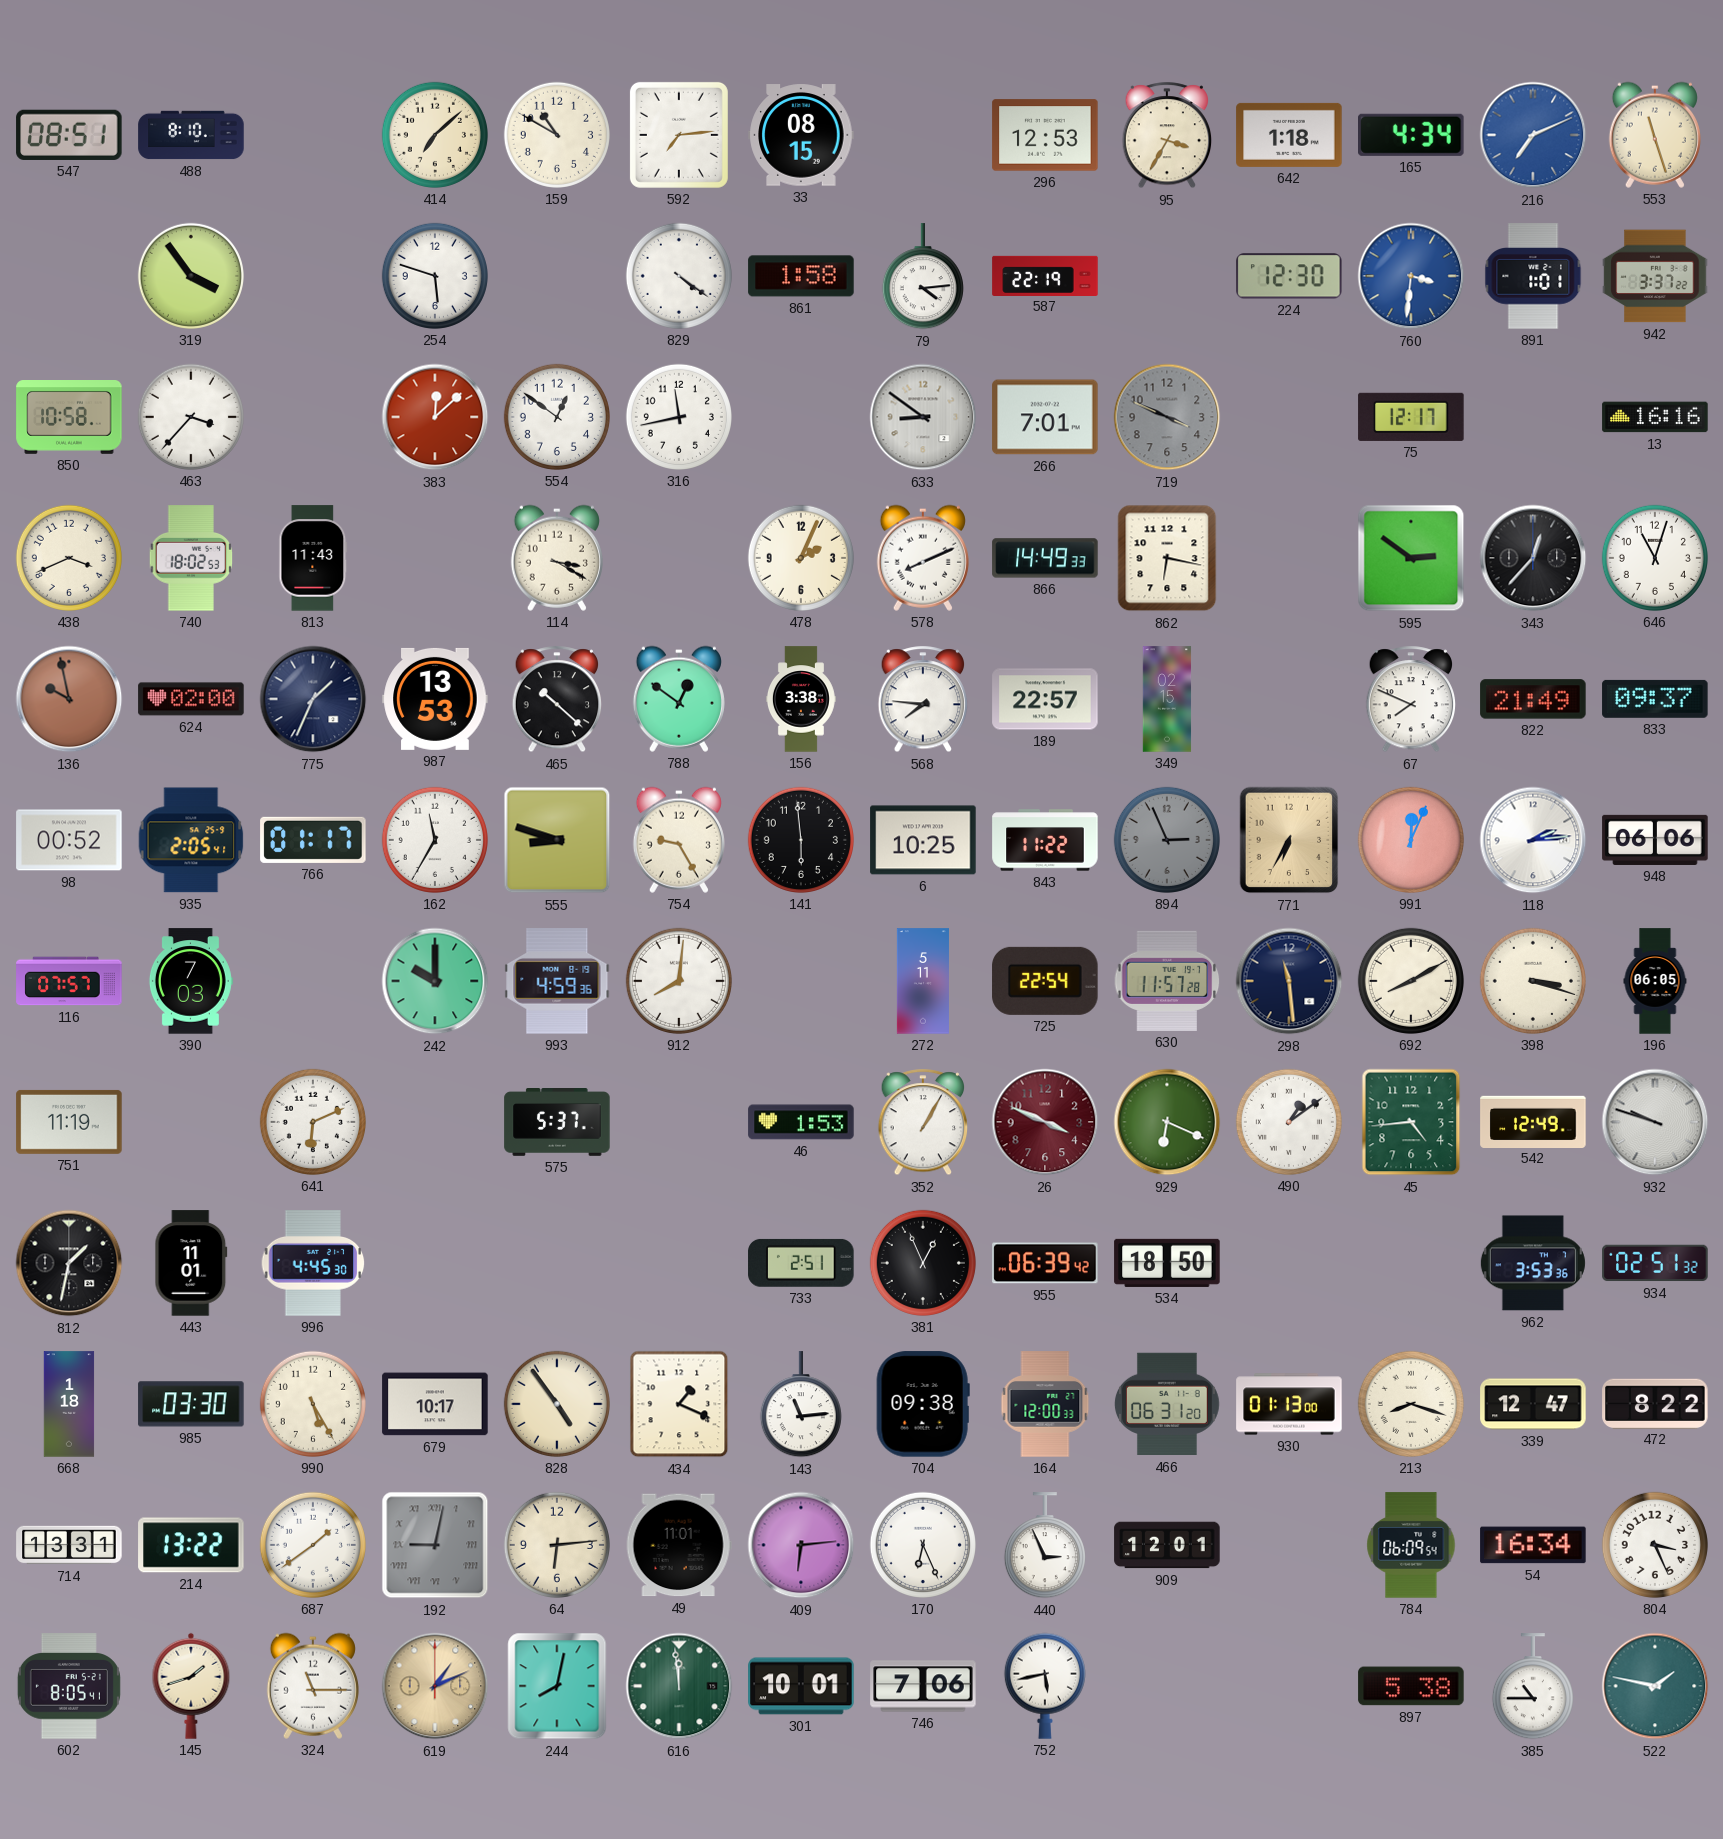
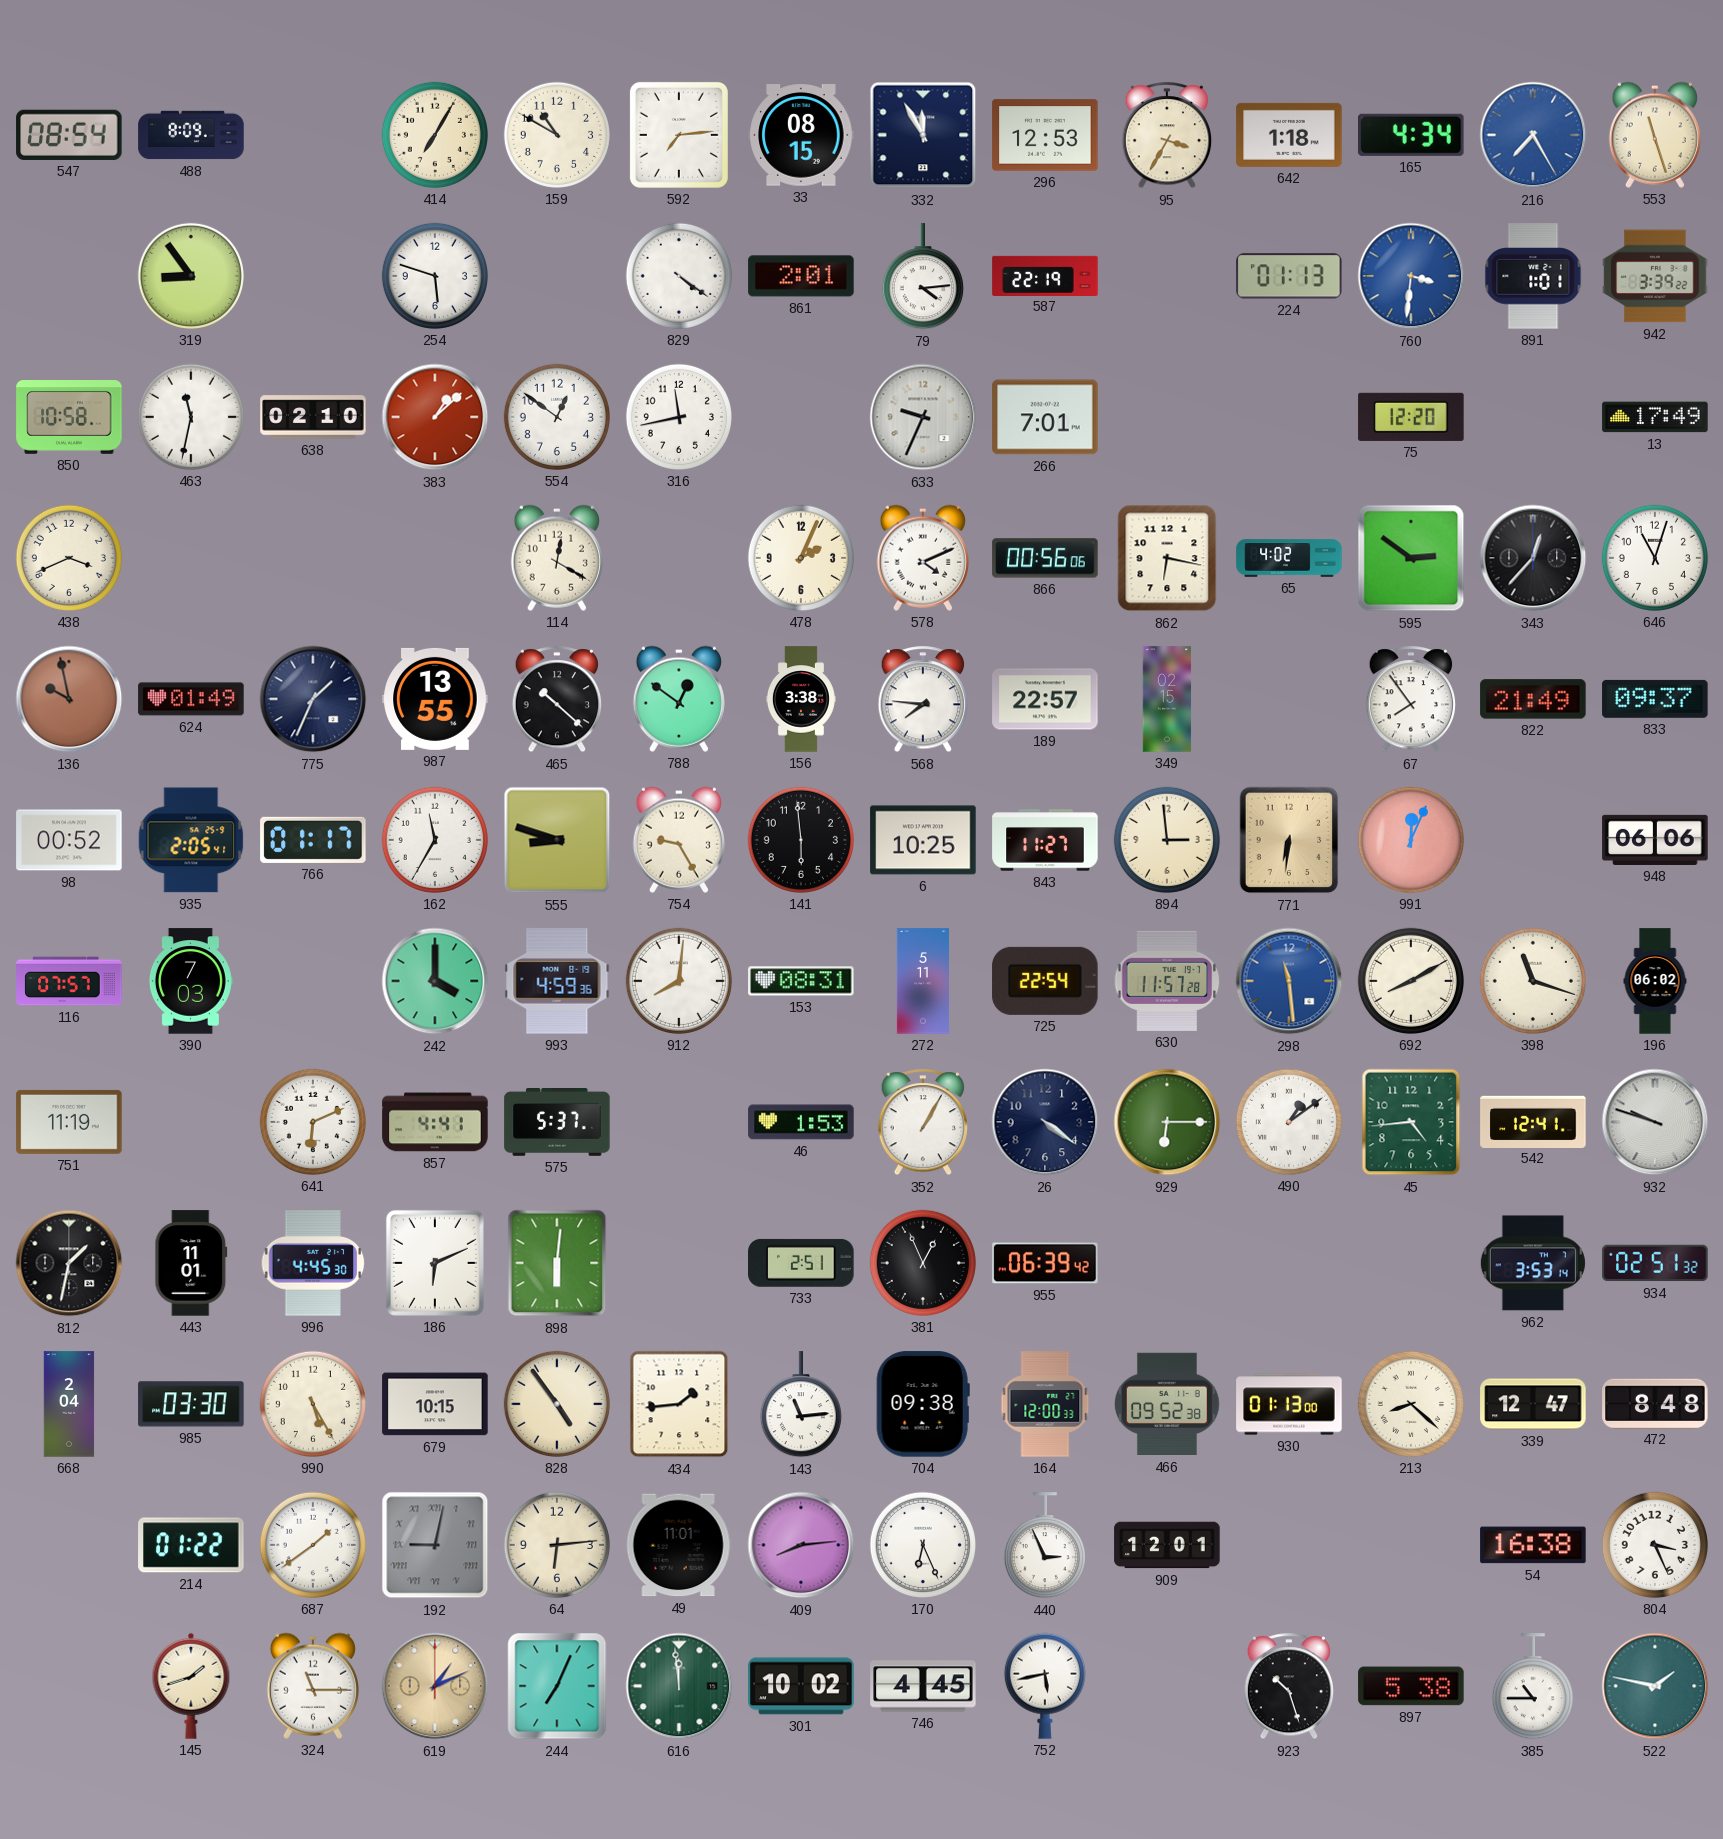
547: 08:51 -> 08:54 (69, 135)
488: 8:10 -> 8:09 (191, 135)
414: 7:08 -> 7:05 (435, 135)
332: none -> 11:55 (923, 135)
216: 7:11 -> 7:25 (1533, 135)
319: 3:54 -> 8:54 (191, 276)
861: 1:58 -> 2:01 (801, 276)
224: 12:30 -> 01:13 (1289, 276)
942: 3:37 -> 3:39 (1655, 276)
463: 3:37 -> 11:32 (191, 417)
638: none -> 02:10 (313, 417)
383: 12:08 -> 1:08 (435, 417)
633: 8:51 -> 9:34 (923, 417)
719: 3:49 -> none (1167, 417)
75: 12:17 -> 12:20 (1411, 417)
13: 16:16 -> 17:49 (1655, 417)
740: 18:02 -> none (191, 558)
813: 11:43 -> none (313, 558)
114: 3:20 -> 12:20 (557, 558)
578: 8:11 -> 4:11 (923, 558)
866: 14:49 -> 00:56 (1045, 558)
65: none -> 4:02 (1289, 558)
624: 02:00 -> 01:49 (191, 699)
987: 13:53 -> 13:55 (435, 699)
67: 7:49 -> 7:54 (1411, 700)
843: 11:22 -> 11:27 (1045, 840)
894: 2:56 -> 2:59 (1167, 840)
894 dial: grey -> cream (1167, 840)
771: 6:35 -> 6:31 (1289, 840)
118: 2:14 -> none (1533, 840)
242: 10:00 -> 4:00 (435, 981)
153: none -> 08:31 (801, 981)
298 dial: navy -> blue (1289, 981)
398: 3:18 -> 11:18 (1533, 981)
196: 06:05 -> 06:02 (1655, 981)
857: none -> 4:41 (435, 1122)
26: 3:49 -> 4:21 (1045, 1122)
26 dial: burgundy -> navy (1045, 1122)
929: 6:19 -> 6:15 (1167, 1122)
542: 12:49 -> 12:41 (1533, 1121)
186: none -> 6:11 (435, 1263)
898: none -> 6:01 (557, 1263)
534: 18:50 -> none (1167, 1263)
962: 3:53:36 -> 3:53:14 (1533, 1263)
668: 1:18 -> 2:04 (69, 1404)
679: 10:17 -> 10:15 (435, 1404)
434: 1:19 -> 1:44 (679, 1404)
466: 06:31 -> 09:52 (1168, 1404)
213: 8:18 -> 8:22 (1411, 1404)
472: 8:22 -> 8:48 (1655, 1403)
714: 13:31 -> none (69, 1545)
214: 13:22 -> 01:22 (191, 1545)
409: 6:14 -> 8:14 (801, 1545)
784: 06:09 -> none (1411, 1545)
54: 16:34 -> 16:38 (1533, 1545)
602: 8:05 -> none (69, 1686)
244: 8:02 -> 7:04 (557, 1686)
301: 10:01 -> 10:02 (801, 1686)
746: 7:06 -> 4:45 (923, 1686)
923: none -> 10:27 (1289, 1687)
